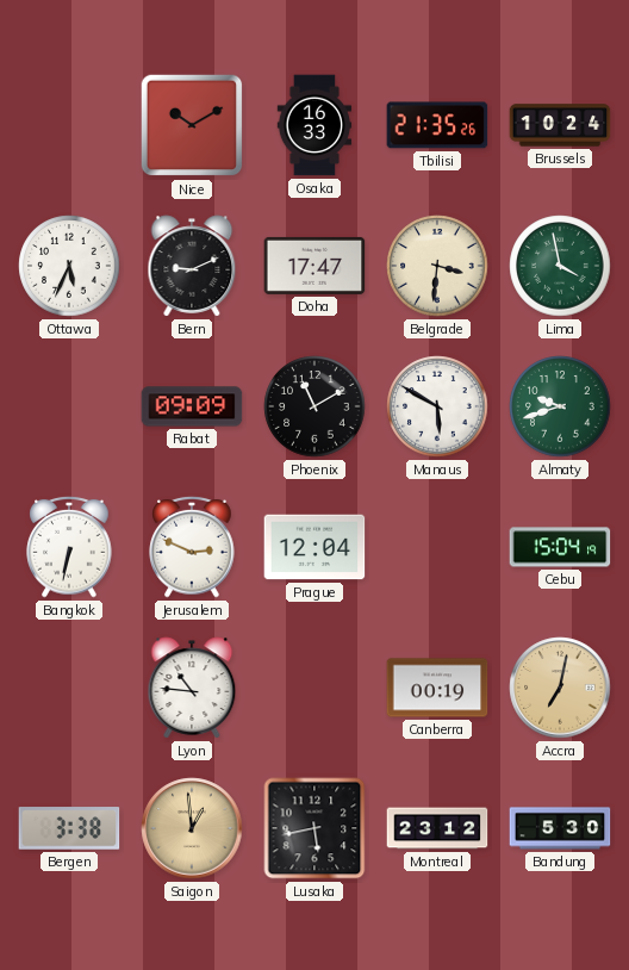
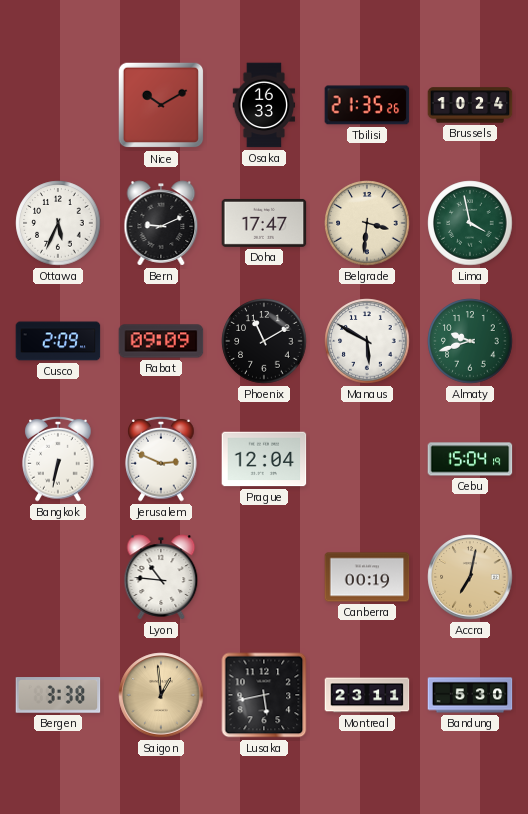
Cusco: none -> 2:09 (58, 341)
Montreal: 23:12 -> 23:11 (367, 695)
